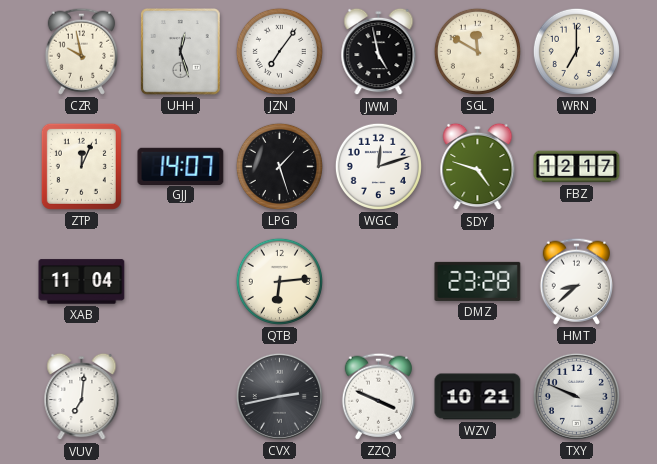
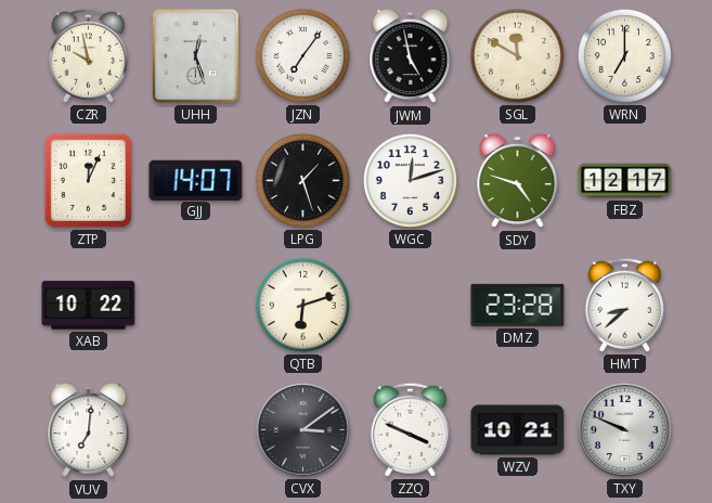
XAB: 11:04 -> 10:22 (89, 306)
QTB: 6:14 -> 6:12 (302, 305)
CVX: 2:43 -> 3:09 (302, 429)
